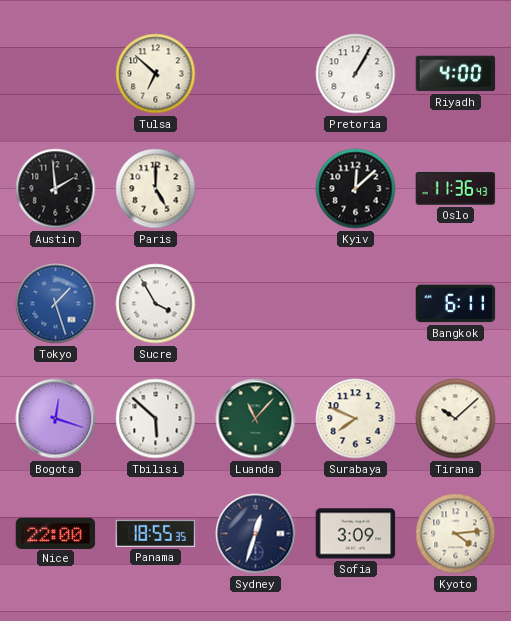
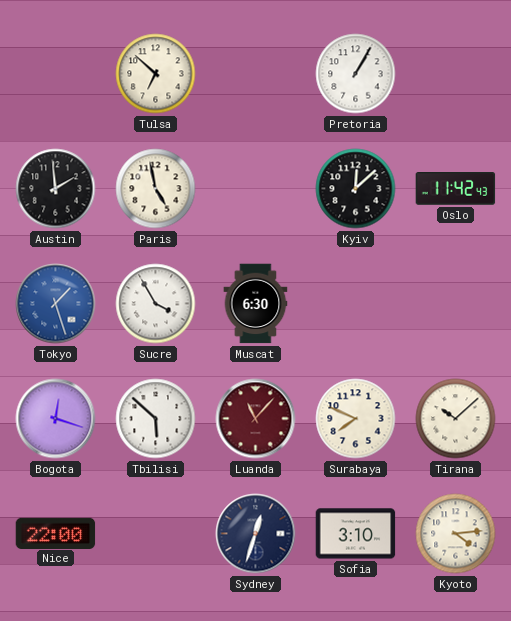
Riyadh: 4:00 -> none (456, 74)
Paris: 5:00 -> 4:58 (156, 189)
Oslo: 11:36 -> 11:42 (456, 189)
Muscat: none -> 6:30 (256, 304)
Bangkok: 6:11 -> none (456, 304)
Luanda dial: green -> burgundy (256, 419)
Panama: 18:55 -> none (156, 533)
Sofia: 3:09 -> 3:10 (356, 534)
